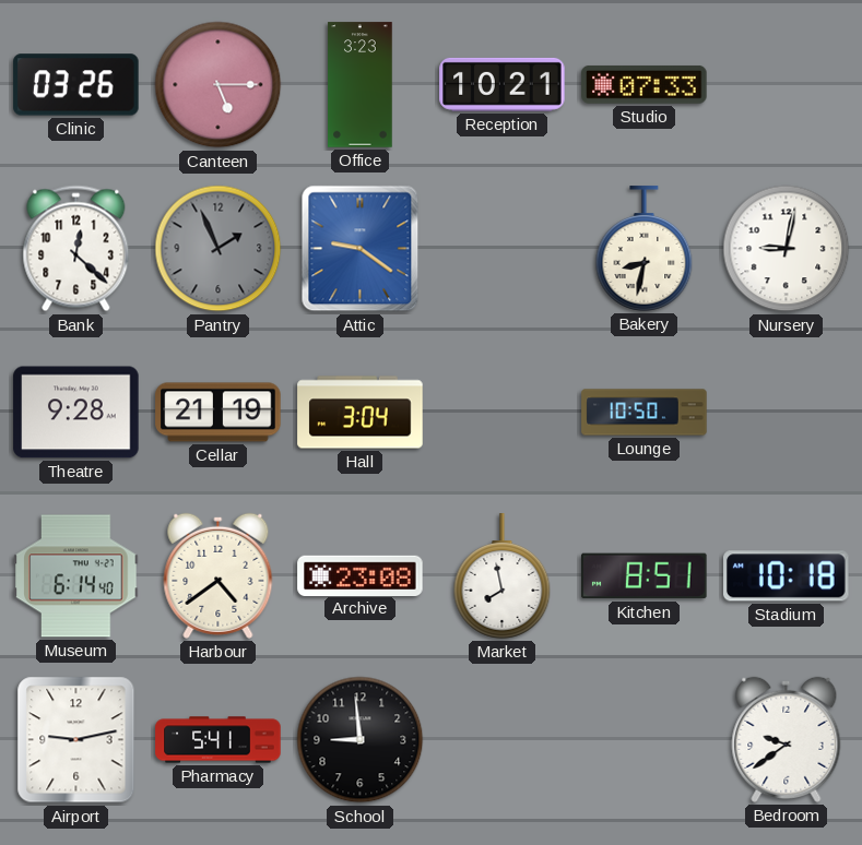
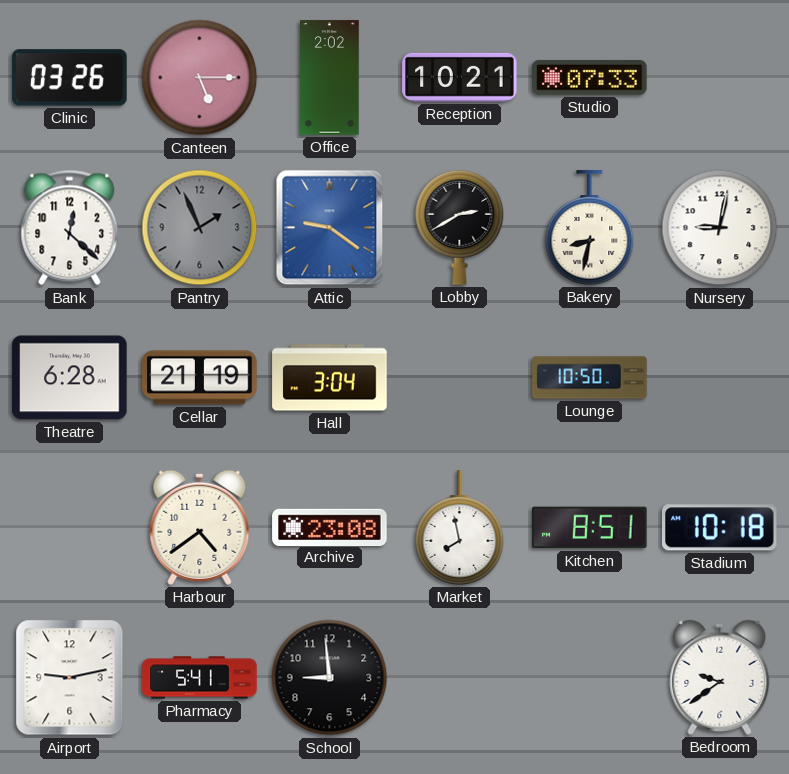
Office: 3:23 -> 2:02 (330, 78)
Lobby: none -> 2:40 (460, 227)
Theatre: 9:28 -> 6:28 (70, 378)
Museum: 6:14 -> none (76, 576)
